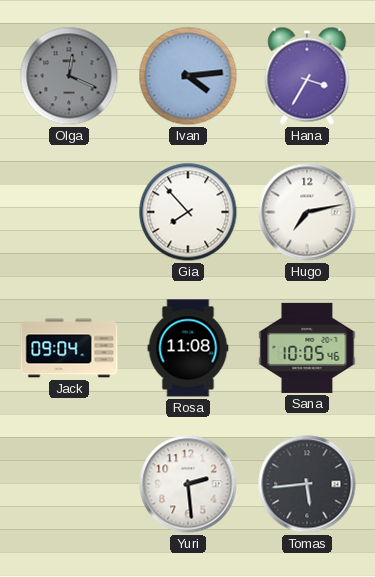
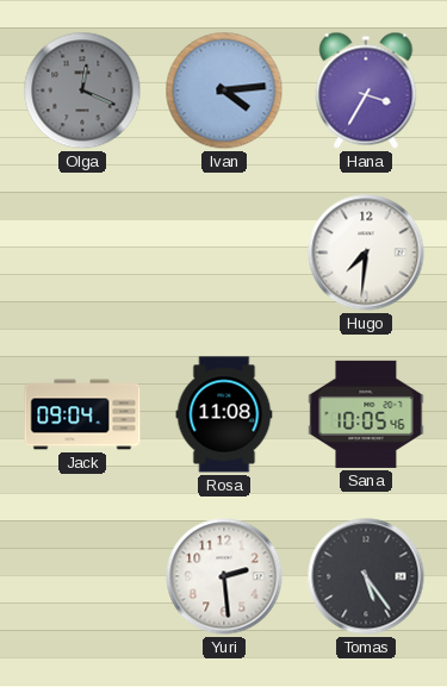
Gia: 7:53 -> none (188, 212)
Hugo: 7:13 -> 7:31 (366, 252)
Tomas: 5:44 -> 5:24 (366, 576)
